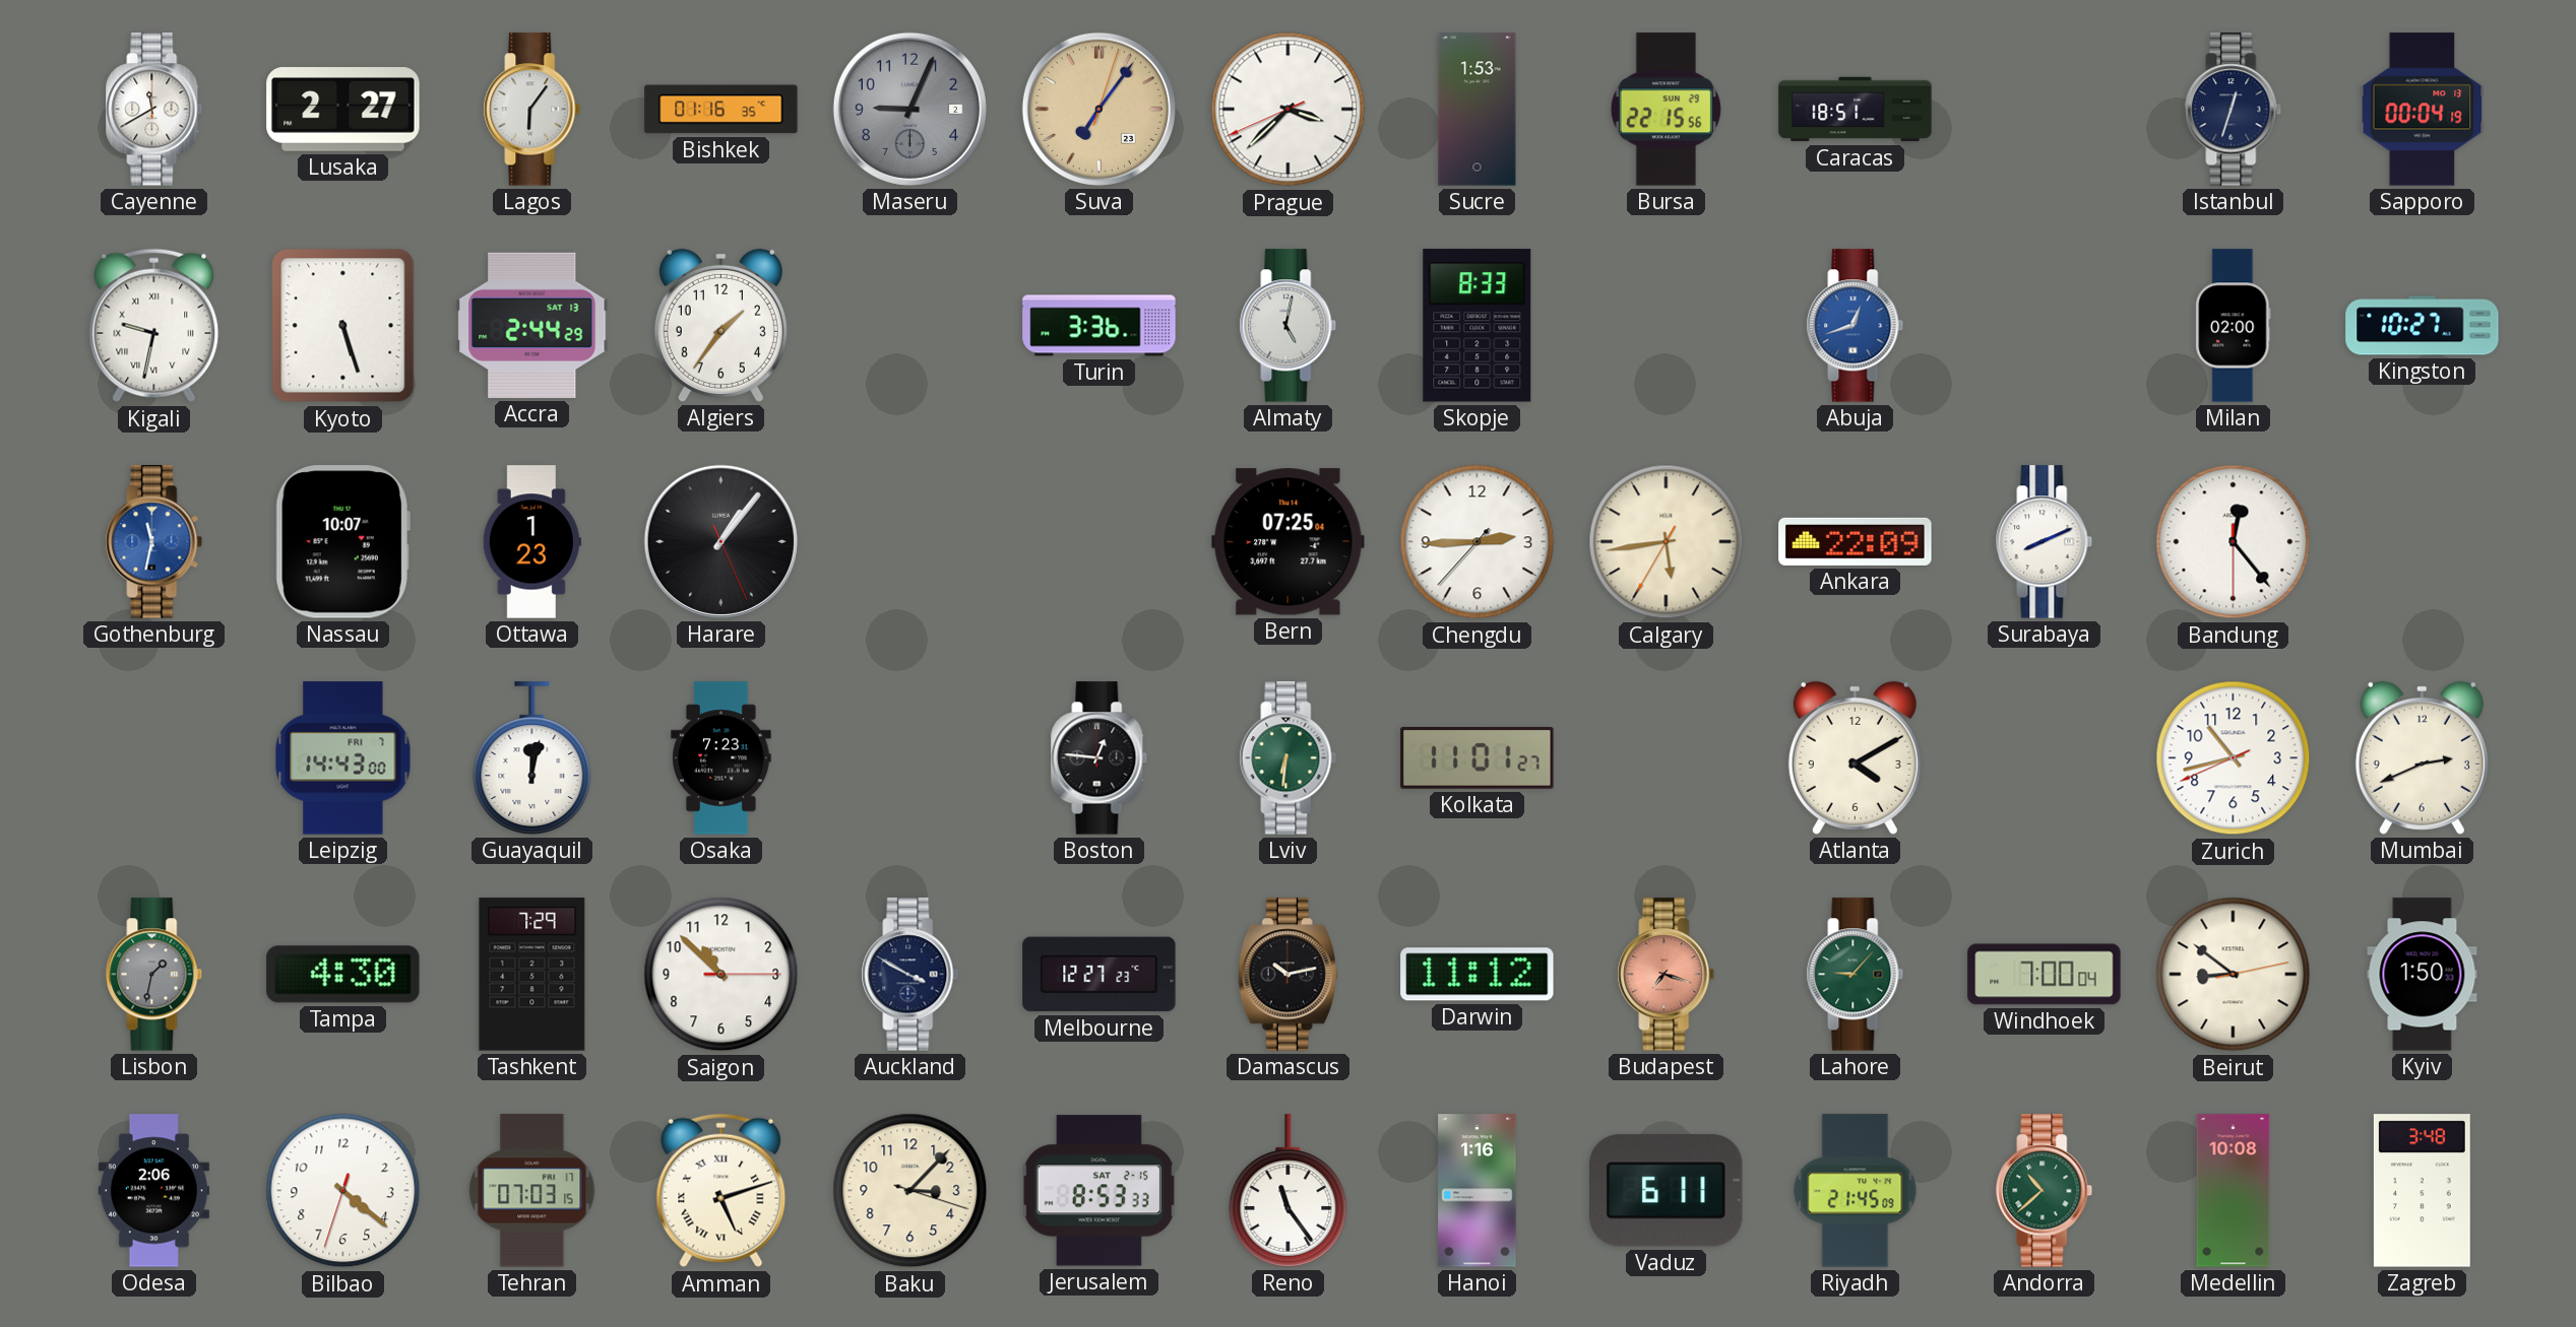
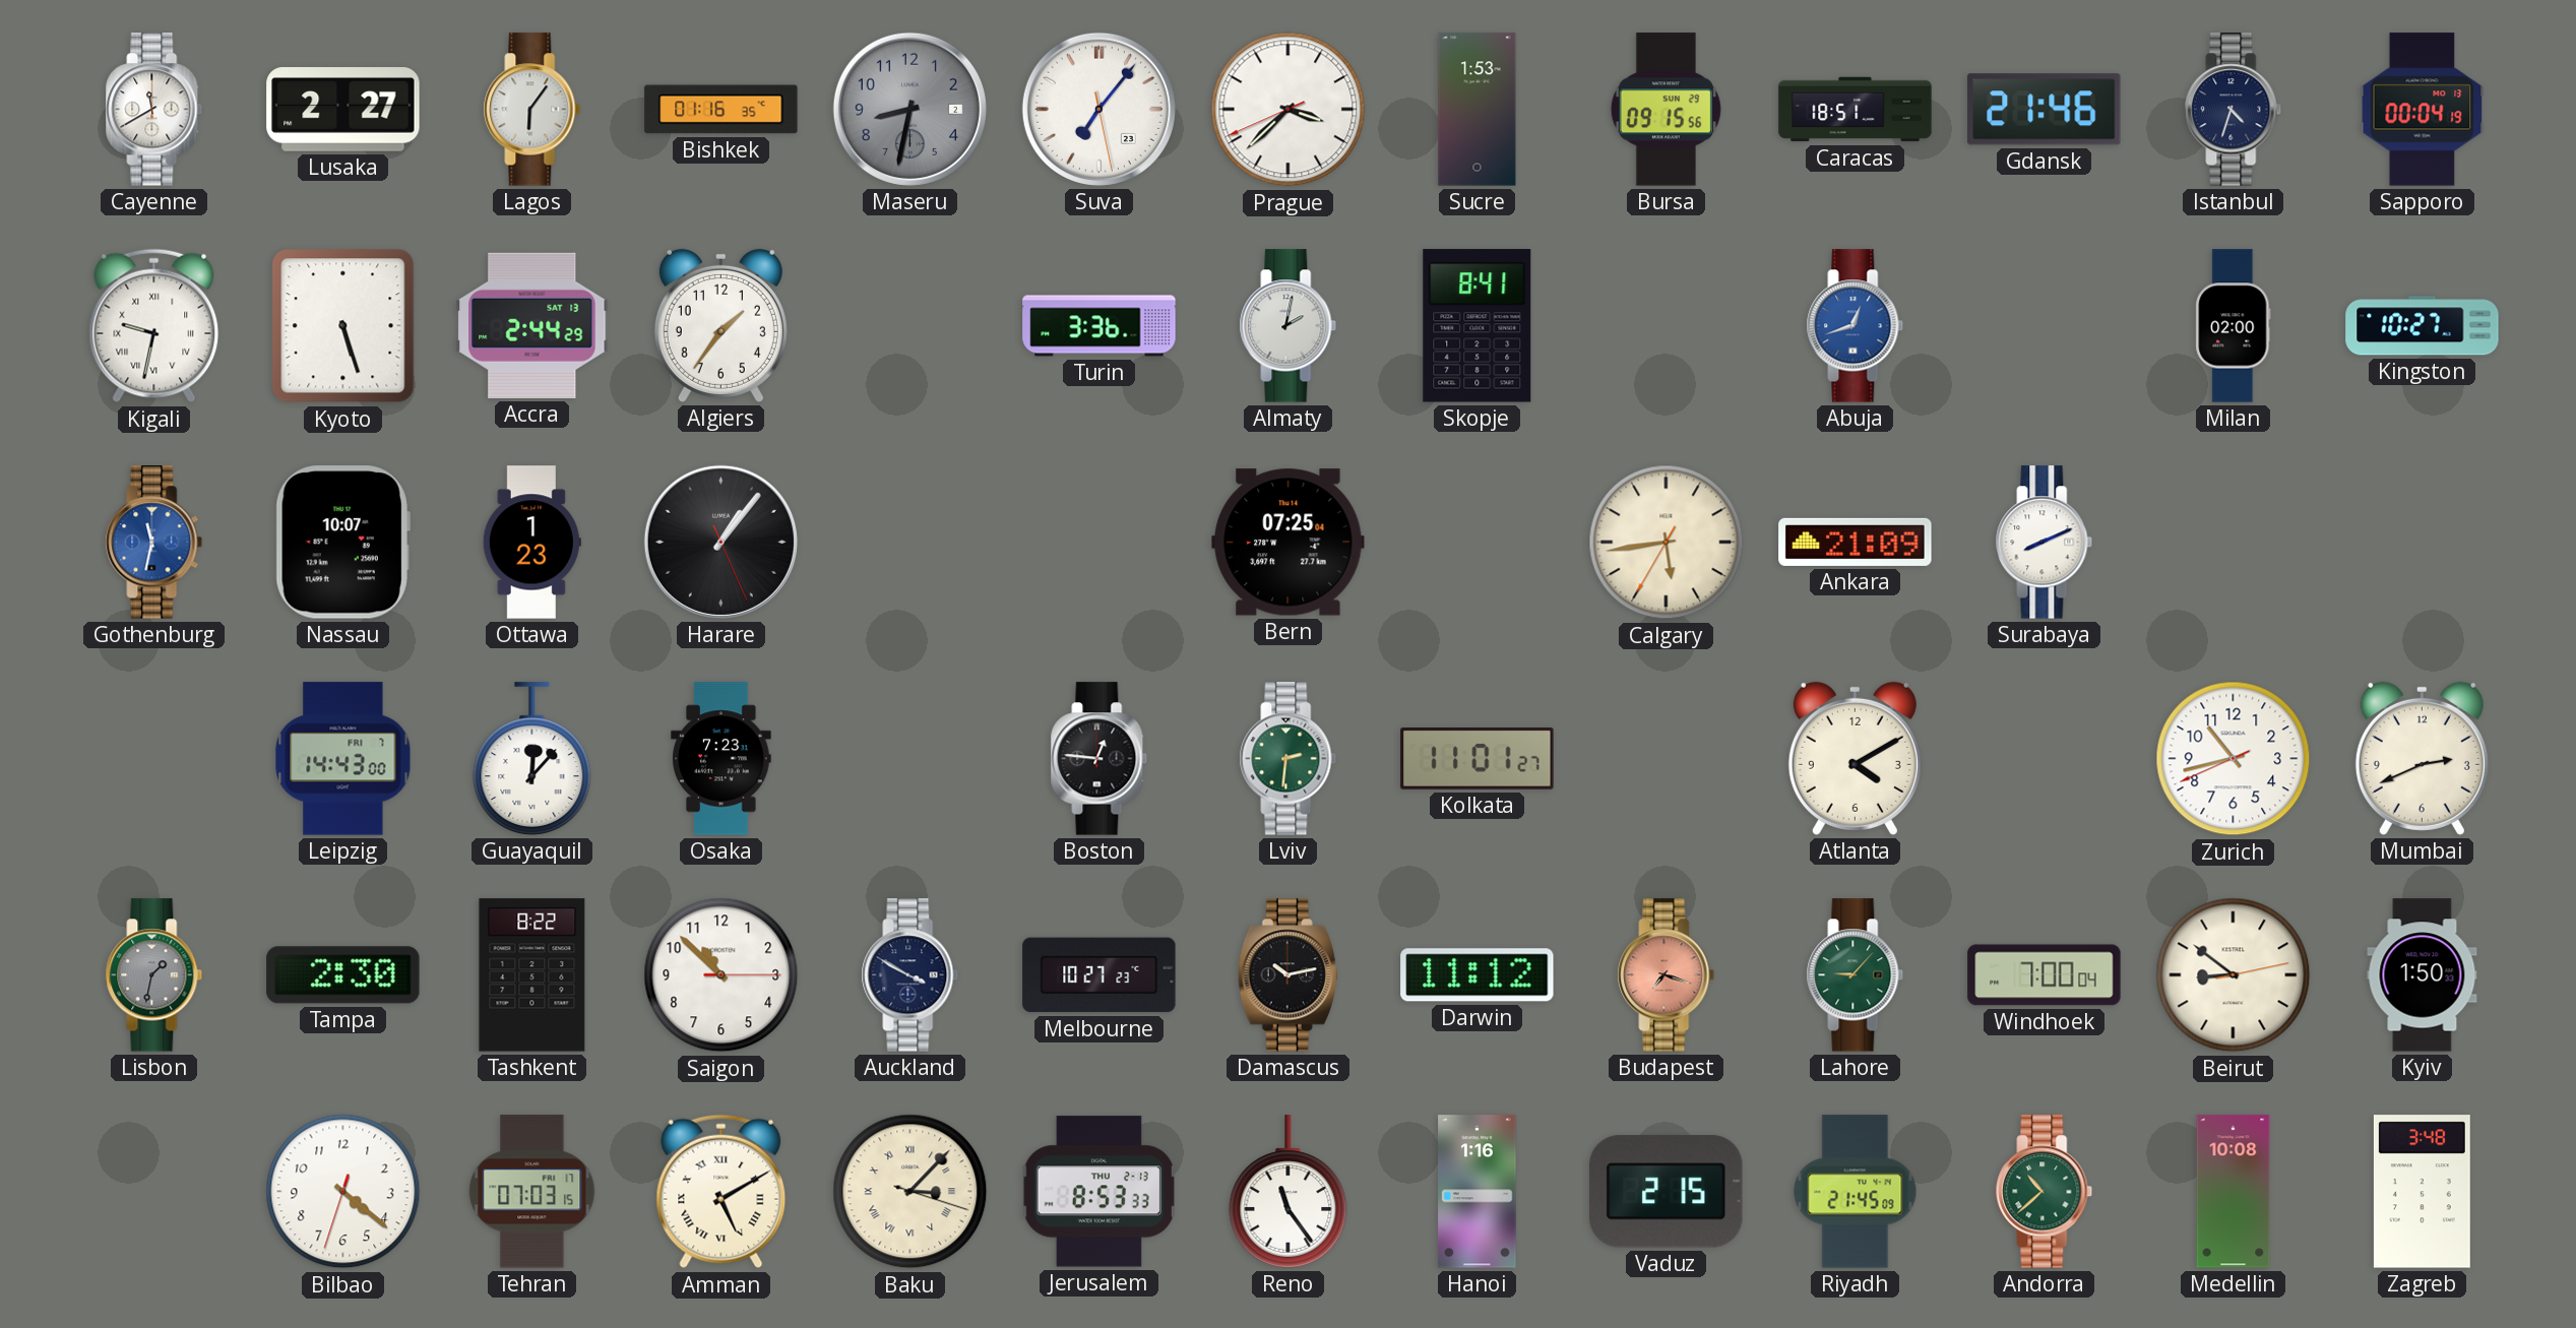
Maseru: 9:04 -> 8:32 (909, 109)
Suva: 7:06:03 -> 7:06:28 (1098, 109)
Suva dial: champagne -> white (1098, 109)
Bursa: 22:15 -> 09:15 (1666, 110)
Gdansk: none -> 21:46 (2045, 110)
Istanbul: 12:33 -> 4:33 (2234, 110)
Almaty: 5:02 -> 2:02 (1289, 326)
Skopje: 8:33 -> 8:41 (1478, 326)
Chengdu: 2:44 -> none (1478, 542)
Ankara: 22:09 -> 21:09 (1856, 542)
Bandung: 12:23 -> none (2234, 542)
Guayaquil: 12:02 -> 12:07 (532, 759)
Lviv: 6:31 -> 2:31 (1289, 759)
Tampa: 4:30 -> 2:30 (343, 975)
Tashkent: 7:29 -> 8:22 (532, 975)
Melbourne: 12:27 -> 10:27 (1099, 975)
Odesa: 2:06 -> none (153, 1191)
Amman: 5:12 -> 5:10 (721, 1192)
Baku numerals: Arabic -> Roman (910, 1192)
Jerusalem date: SAT 2-15 -> THU 2-13 (1098, 1192)
Vaduz: 6:11 -> 2:15 (1667, 1192)
